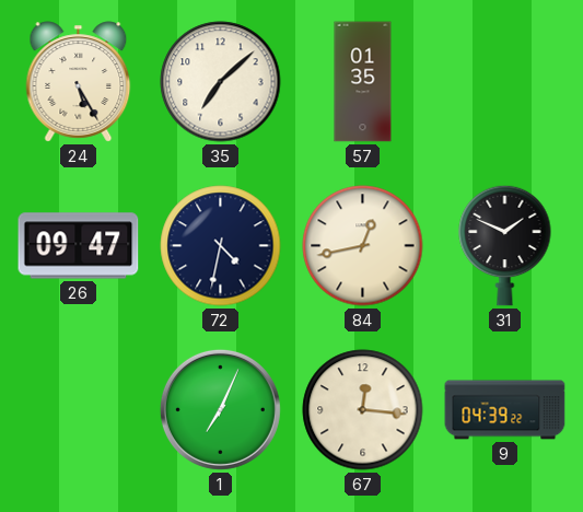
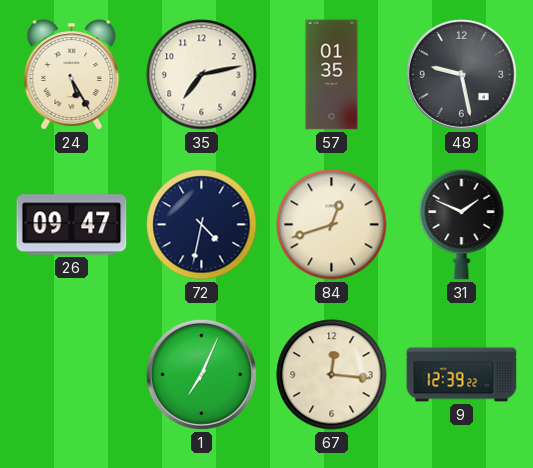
35: 7:08 -> 7:13 (202, 75)
48: none -> 9:28 (461, 74)
84: 12:43 -> 12:42 (332, 225)
9: 04:39 -> 12:39 (462, 375)
